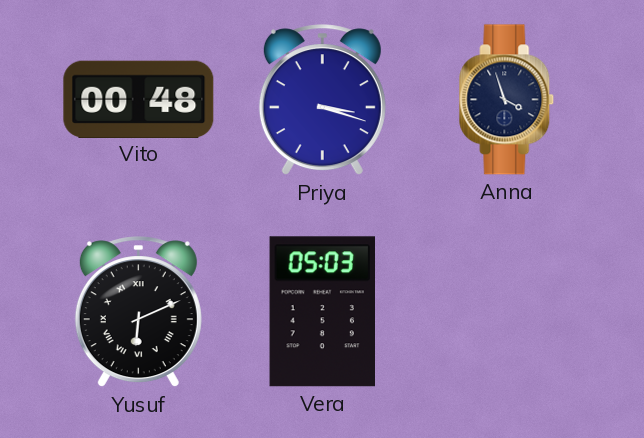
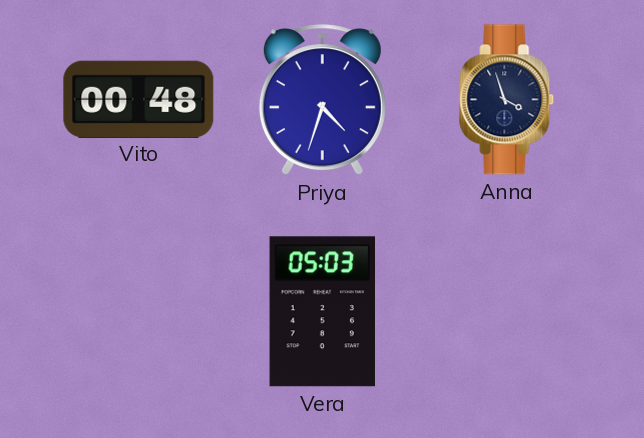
Priya: 3:18 -> 4:33 (322, 100)
Yusuf: 6:11 -> none (138, 312)
